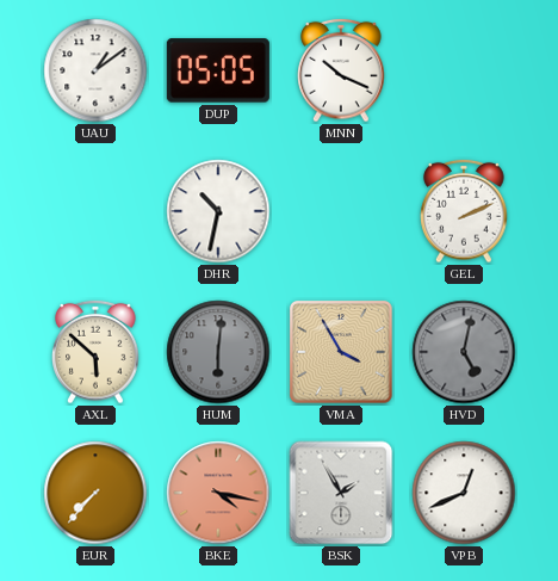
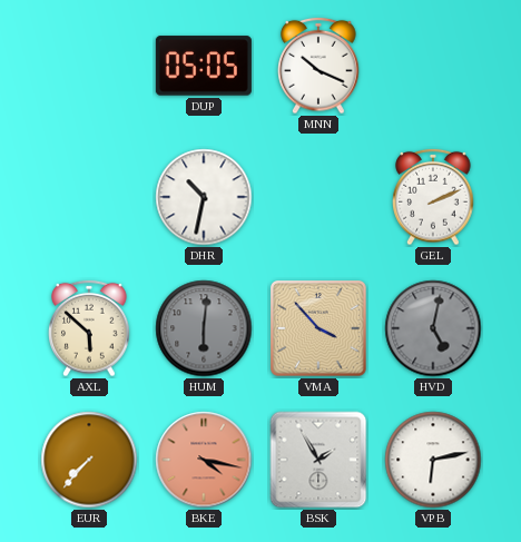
UAU: 1:09 -> none (95, 70)
VMA: 3:55 -> 3:53 (318, 328)
VPB: 12:41 -> 6:13 (433, 460)
